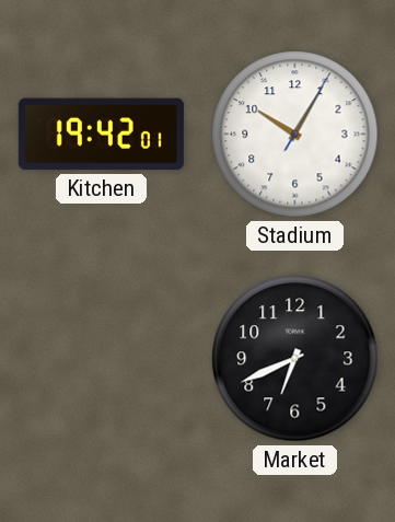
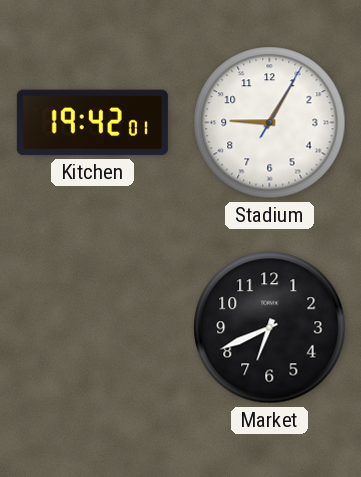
Stadium: 10:05 -> 9:05 (270, 123)
